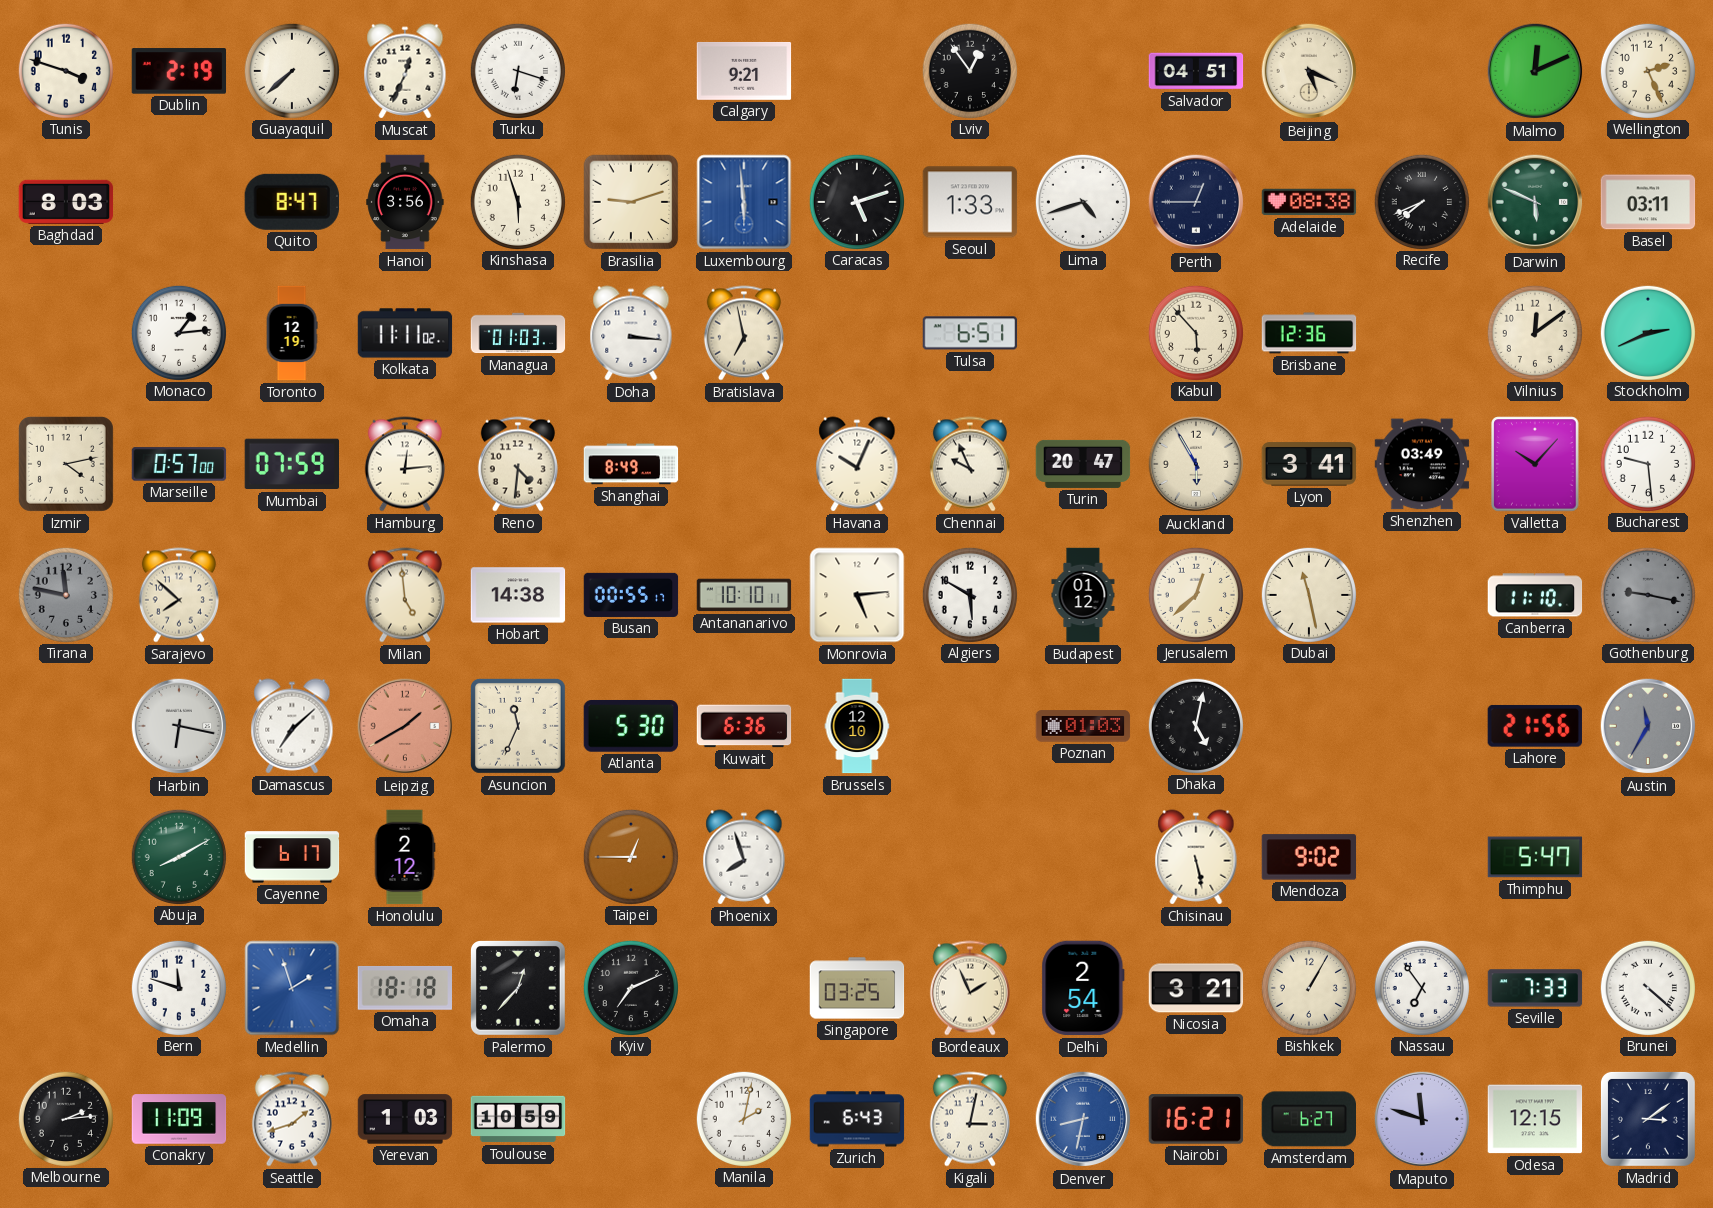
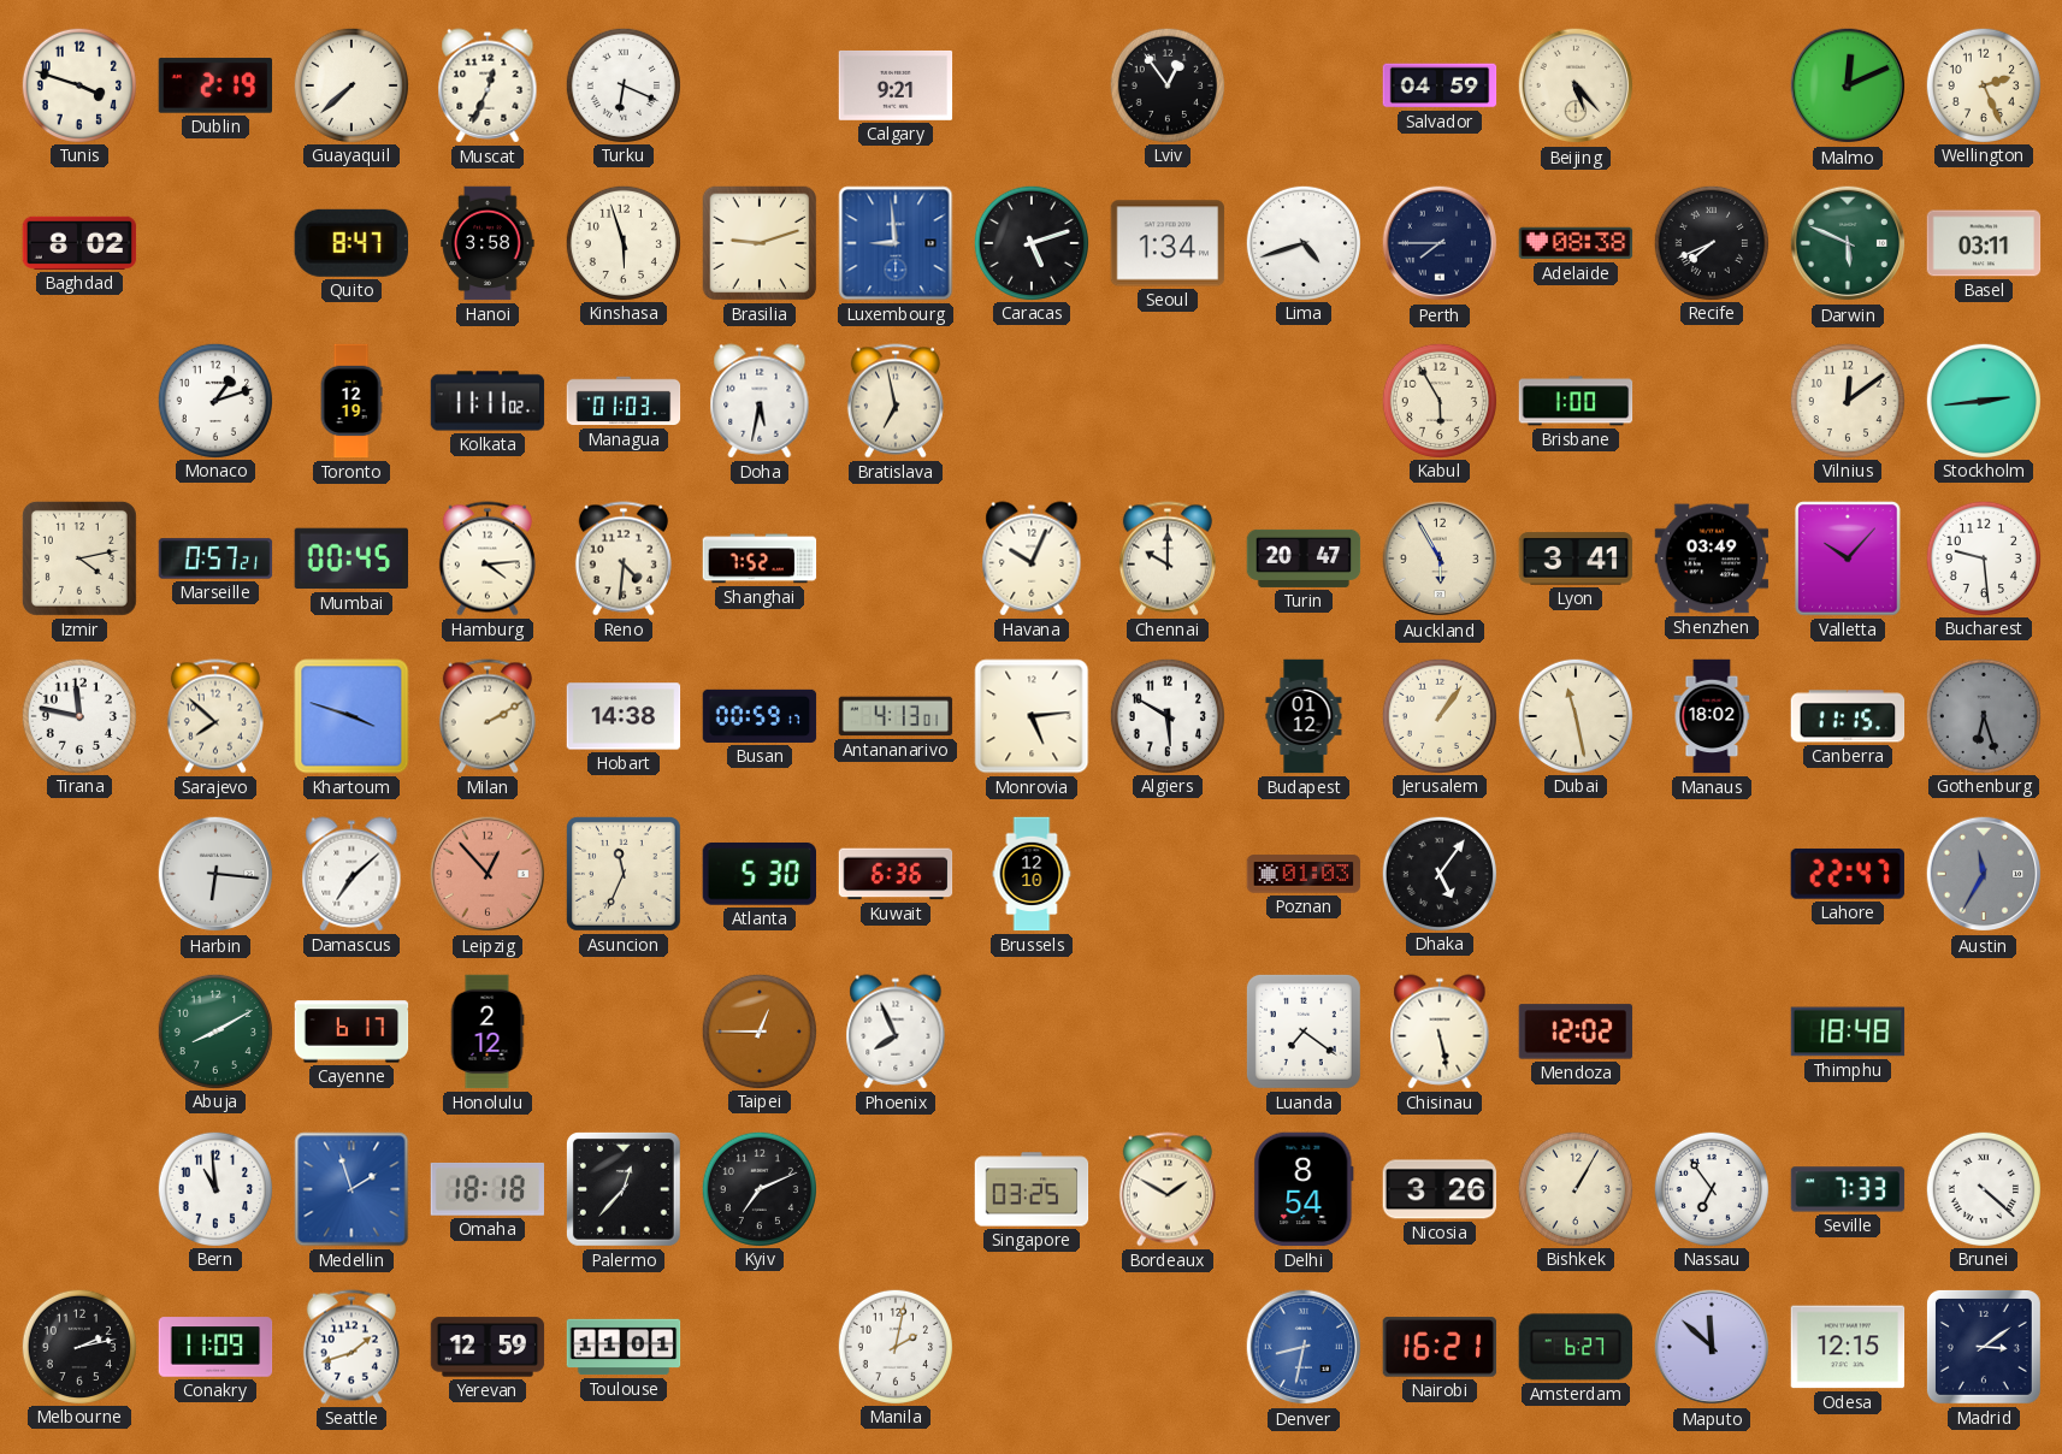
Turku: 6:18 -> 6:19 (622, 84)
Salvador: 04:51 -> 04:59 (1440, 85)
Beijing: 5:19 -> 5:23 (1576, 85)
Baghdad: 8:03 -> 8:02 (79, 243)
Hanoi: 3:56 -> 3:58 (488, 243)
Luxembourg: 5:59 -> 8:59 (896, 243)
Seoul: 1:33 -> 1:34 (1168, 243)
Perth: 12:45 -> 7:45 (1440, 243)
Monaco: 1:14 -> 1:12 (214, 400)
Doha: 3:16 -> 5:32 (760, 401)
Tulsa: 6:51 -> none (970, 333)
Kabul: 5:53 -> 5:55 (1438, 400)
Brisbane: 12:36 -> 1:00 (1576, 401)
Stockholm: 2:41 -> 2:44 (1983, 400)
Marseille: 0:57:00 -> 0:57:21 (215, 558)
Mumbai: 07:59 -> 00:45 (350, 558)
Hamburg: 12:14 -> 4:14 (488, 558)
Shanghai: 8:49 -> 7:52 (760, 558)
Chennai: 9:56 -> 10:00 (1168, 558)
Tirana dial: grey -> white (78, 715)
Khartoum: none -> 3:48 (351, 716)
Milan: 4:59 -> 2:10 (488, 716)
Busan: 00:55 -> 00:59 (760, 716)
Antananarivo: 10:10 -> 4:13 (896, 716)
Jerusalem: 12:38 -> 1:06 (1438, 715)
Manaus: none -> 18:02 (1712, 716)
Canberra: 11:10 -> 11:15 (1848, 716)
Gothenburg: 9:17 -> 6:27 (1983, 715)
Harbin: 6:17 -> 6:16 (215, 874)
Leipzig: 1:40 -> 12:53 (488, 874)
Dhaka: 5:02 -> 5:06 (1438, 873)
Lahore: 21:56 -> 22:47 (1848, 874)
Phoenix: 7:57 -> 7:56 (896, 1032)
Luanda: none -> 7:21 (1304, 1032)
Mendoza: 9:02 -> 12:02 (1576, 1032)
Thimphu: 5:47 -> 18:48 (1848, 1032)
Bern: 11:48 -> 10:59 (214, 1188)
Bordeaux: 1:56 -> 1:50 (1168, 1189)
Delhi: 2:54 -> 8:54 (1304, 1189)
Nicosia: 3:21 -> 3:26 (1440, 1189)
Melbourne: 2:14 -> 2:13 (78, 1346)
Yerevan: 1:03 -> 12:59 (488, 1347)
Toulouse: 10:59 -> 11:01 (624, 1347)
Zurich: 6:43 -> none (857, 1119)
Kigali: 3:02 -> none (970, 1119)
Maputo: 11:48 -> 11:52 (1712, 1347)
